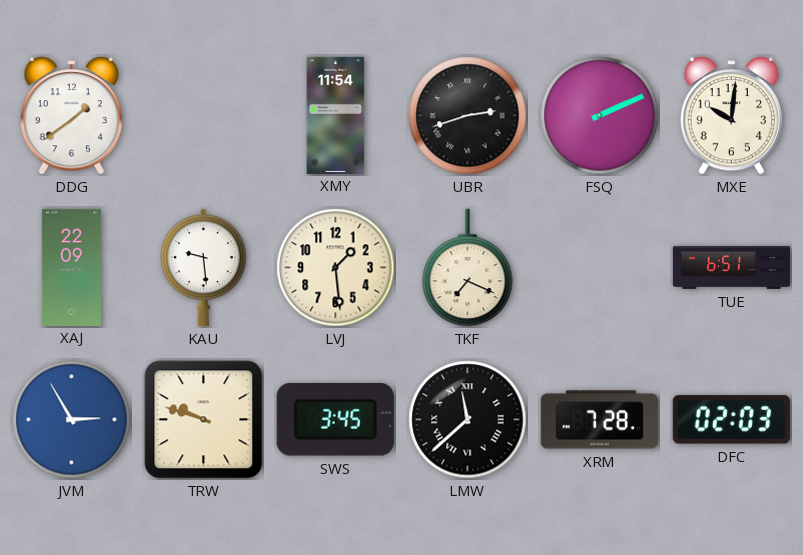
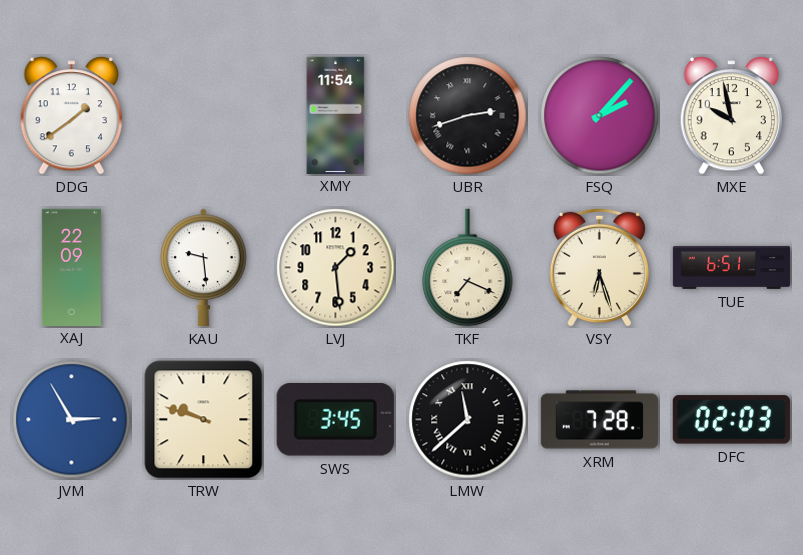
FSQ: 2:11 -> 2:07 (600, 116)
MXE: 10:01 -> 9:58 (731, 116)
VSY: none -> 6:27 (599, 267)
